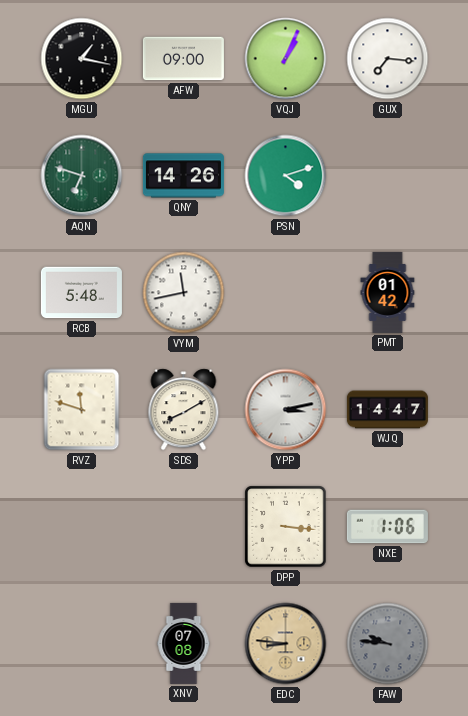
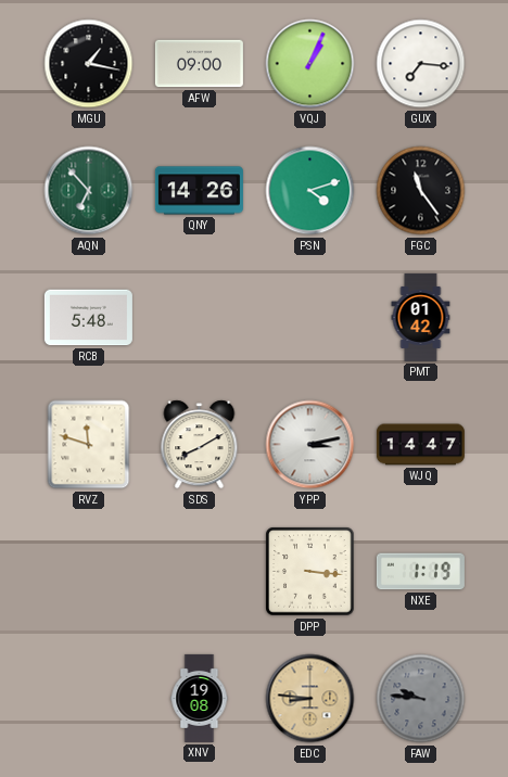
AQN: 6:48 -> 6:53 (89, 191)
FGC: none -> 11:24 (421, 191)
VYM: 11:43 -> none (184, 293)
NXE: 1:06 -> 1:19 (420, 572)
XNV: 07:08 -> 19:08 (200, 698)
